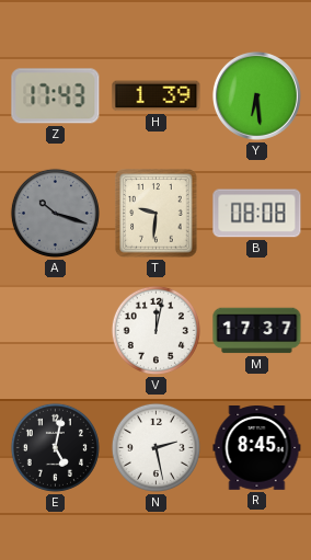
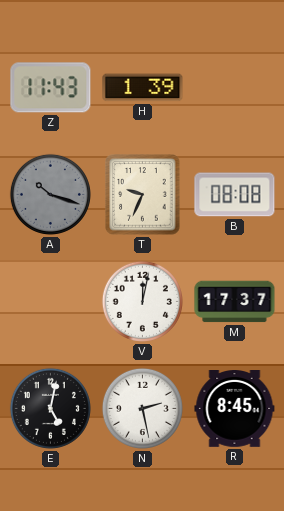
Z: 17:43 -> 11:43 (51, 88)
Y: 6:29 -> none (256, 95)
T: 9:31 -> 9:34 (143, 195)
